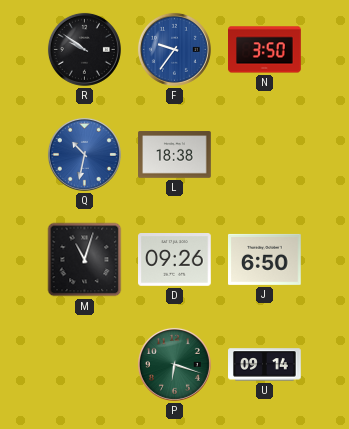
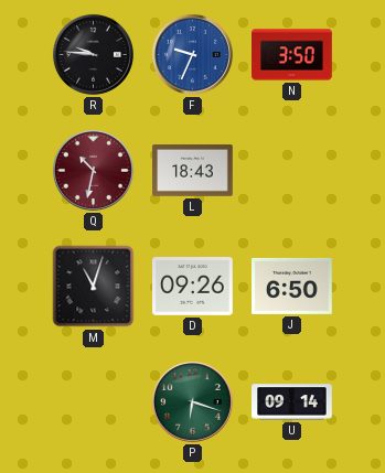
R: 9:51 -> 9:46 (93, 54)
F: 9:36 -> 9:34 (192, 54)
Q dial: blue -> burgundy (93, 170)
L: 18:38 -> 18:43 (193, 171)
